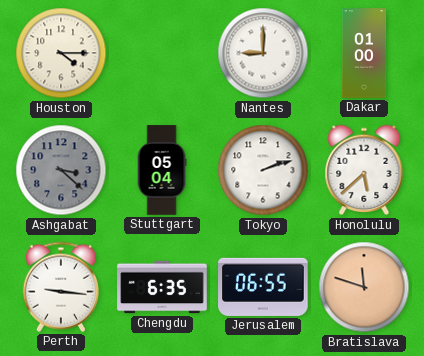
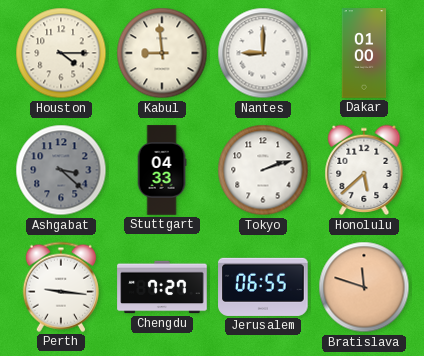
Kabul: none -> 8:59 (162, 53)
Stuttgart: 05:04 -> 04:33 (162, 170)
Chengdu: 6:35 -> 7:27 (162, 287)
